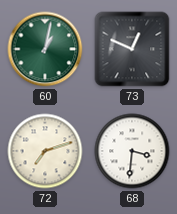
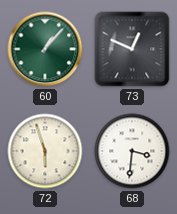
60: 1:02 -> 1:07 (45, 49)
72: 7:12 -> 5:57 (45, 151)
